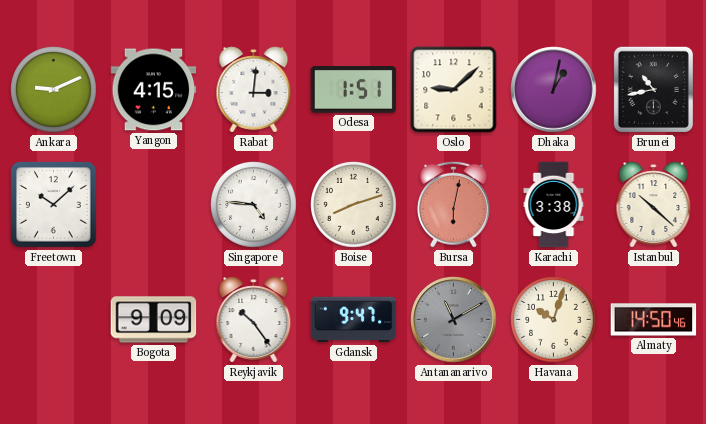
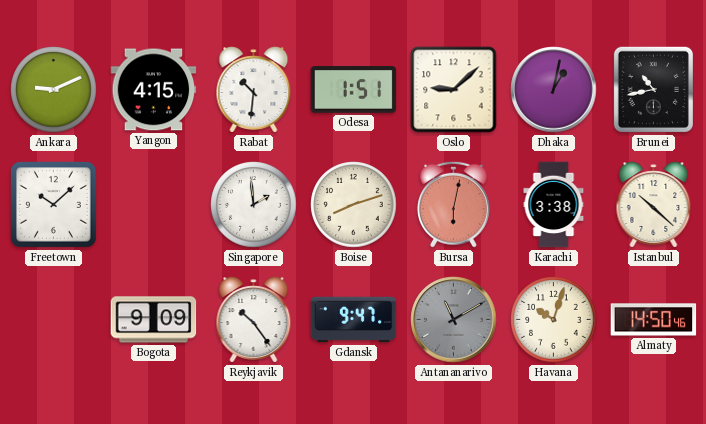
Rabat: 3:01 -> 10:31 (254, 90)
Singapore: 4:46 -> 1:59 (254, 205)
